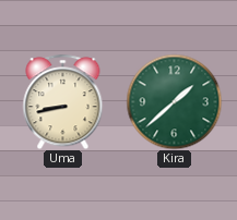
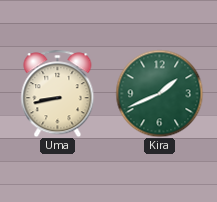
Kira: 1:38 -> 1:41 (159, 93)
